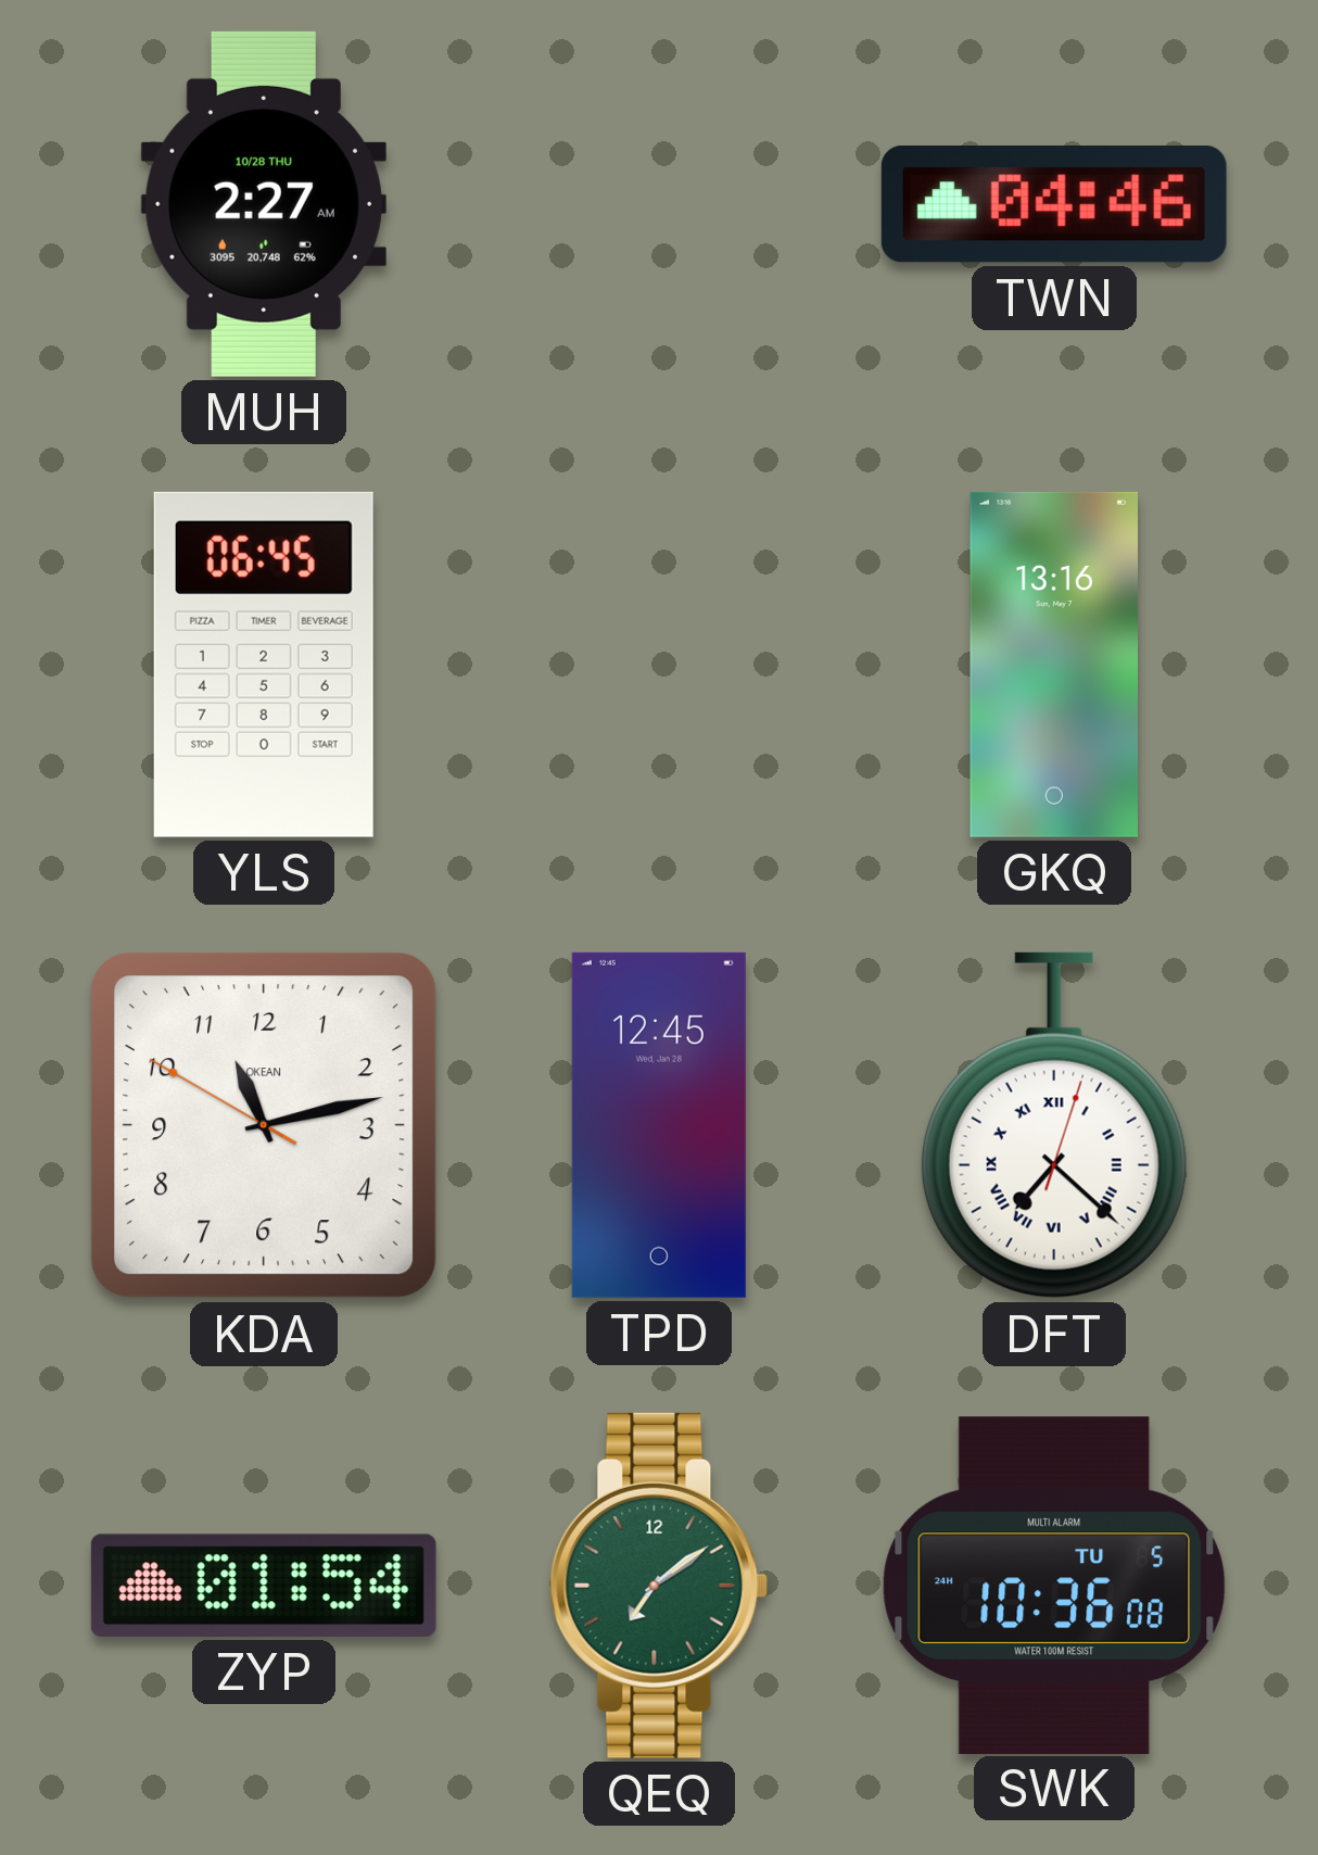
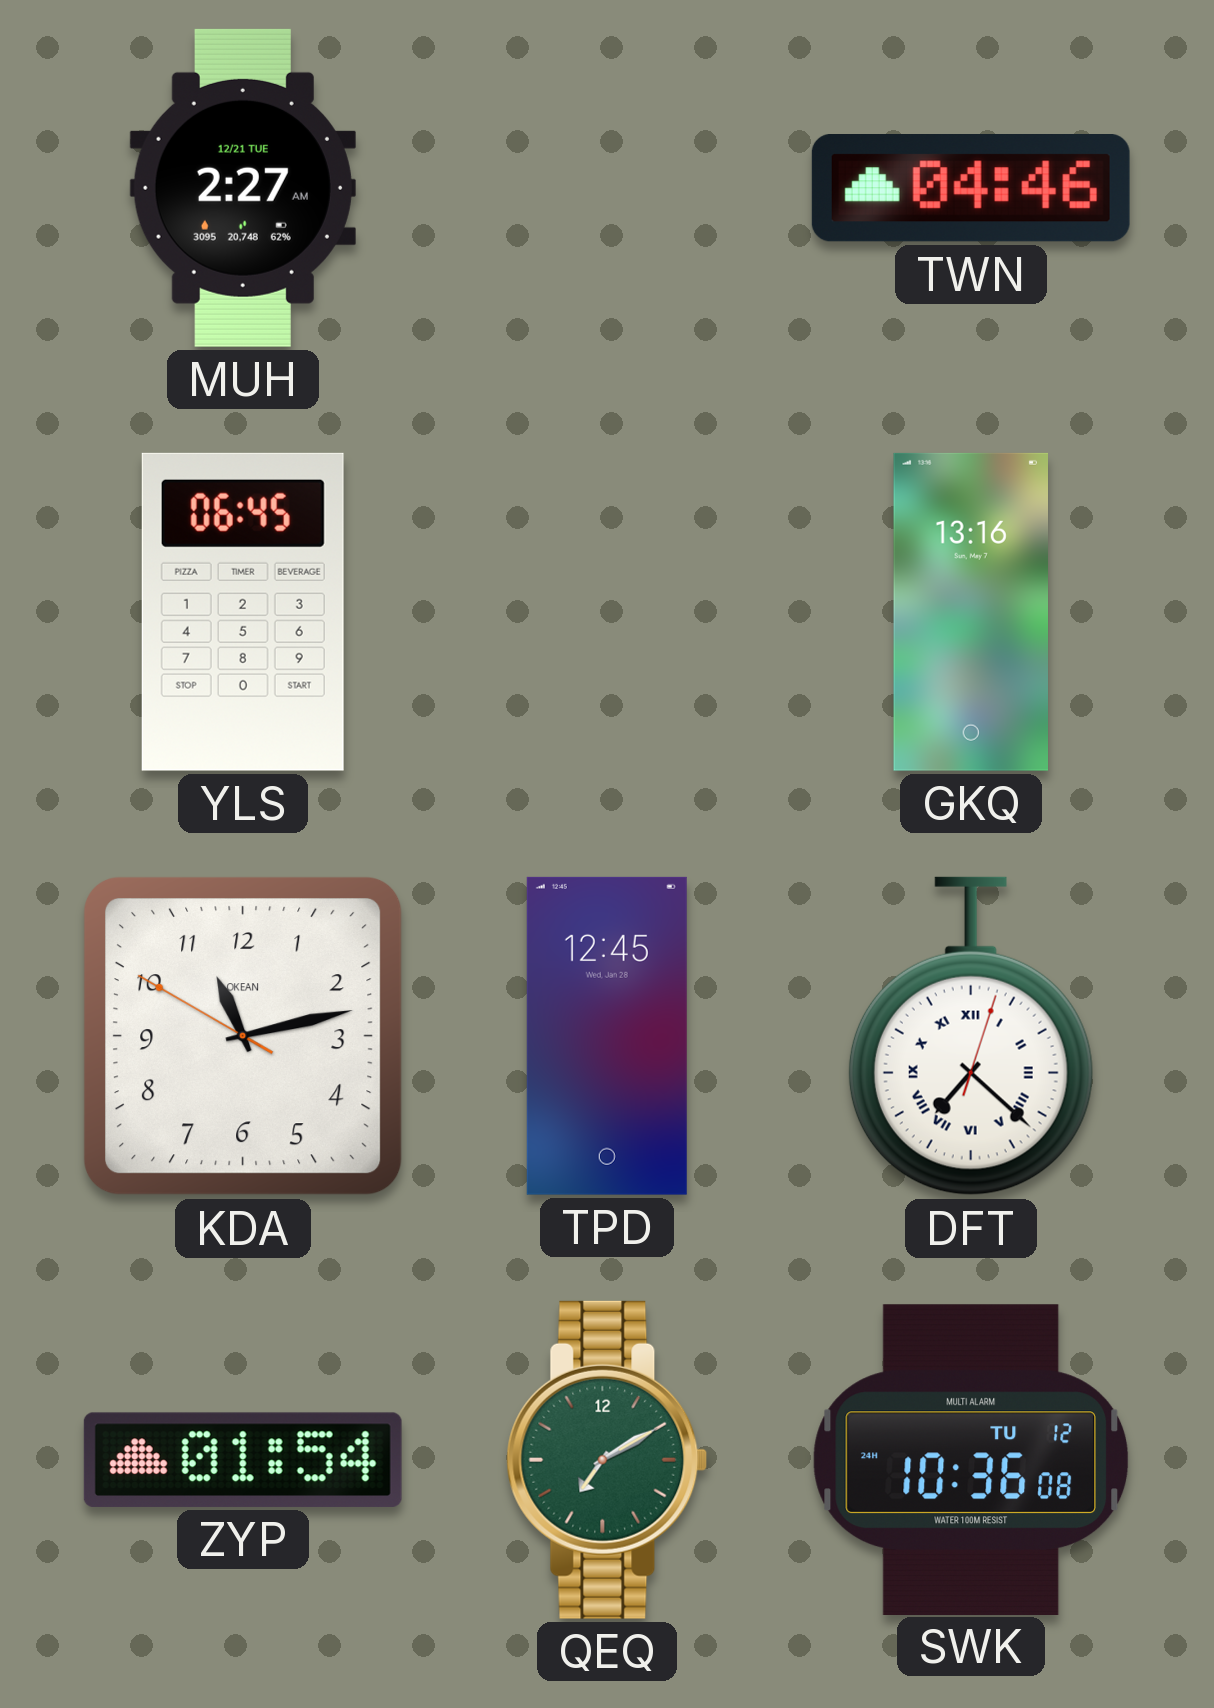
MUH date: 10/28 THU -> 12/21 TUE (243, 188)
QEQ: 7:09 -> 7:10 (607, 1460)
SWK date: TU 5 -> TU 12 (971, 1459)
